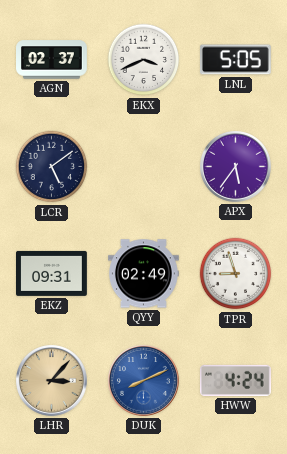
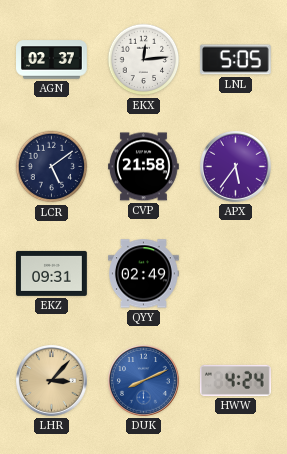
EKX: 3:41 -> 12:14 (144, 60)
CVP: none -> 21:58 (143, 167)
TPR: 8:57 -> none (236, 274)
